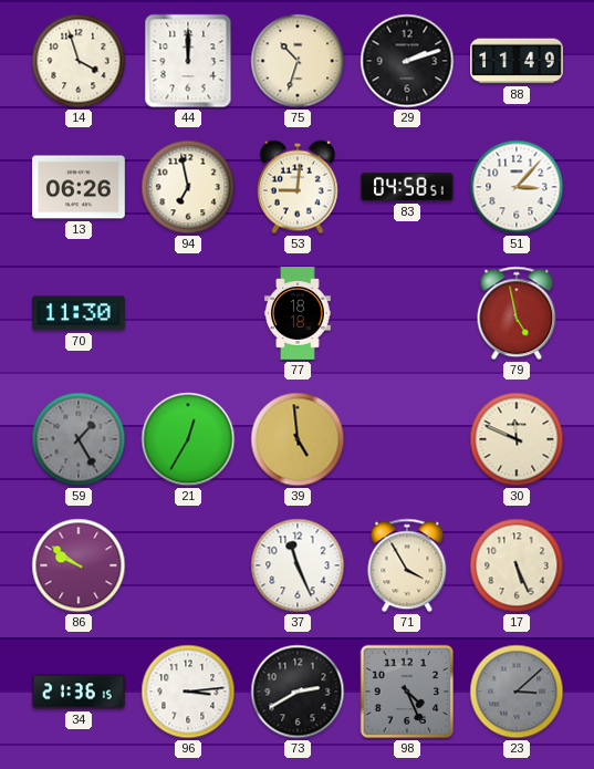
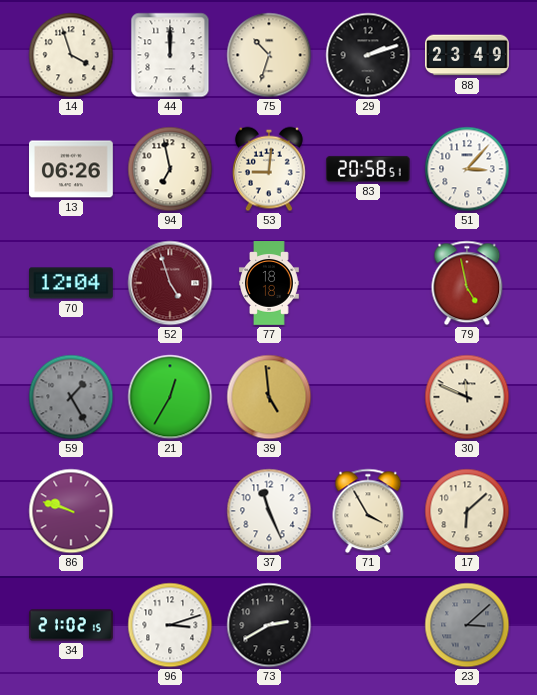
88: 11:49 -> 23:49 (468, 55)
83: 04:58 -> 20:58 (369, 169)
70: 11:30 -> 12:04 (72, 283)
52: none -> 4:57 (170, 283)
86: 9:51 -> 9:48 (71, 511)
17: 5:26 -> 6:08 (467, 511)
34: 21:36 -> 21:02 (71, 625)
96: 3:14 -> 3:12 (170, 625)
98: 4:26 -> none (407, 692)
